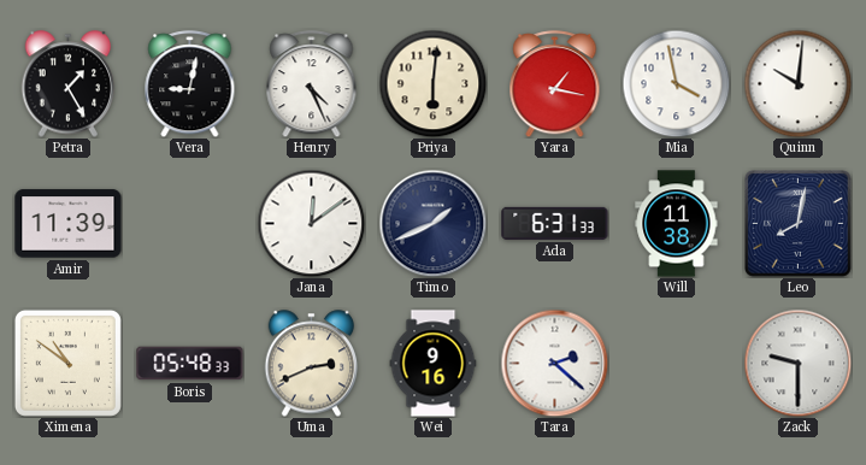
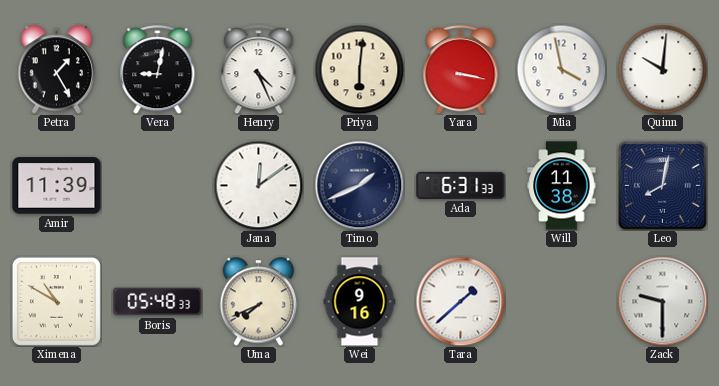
Yara: 1:17 -> 3:17 (461, 70)
Ximena: 10:51 -> 10:50 (56, 301)
Uma: 2:41 -> 7:41 (259, 302)
Tara: 2:22 -> 1:38 (460, 301)
